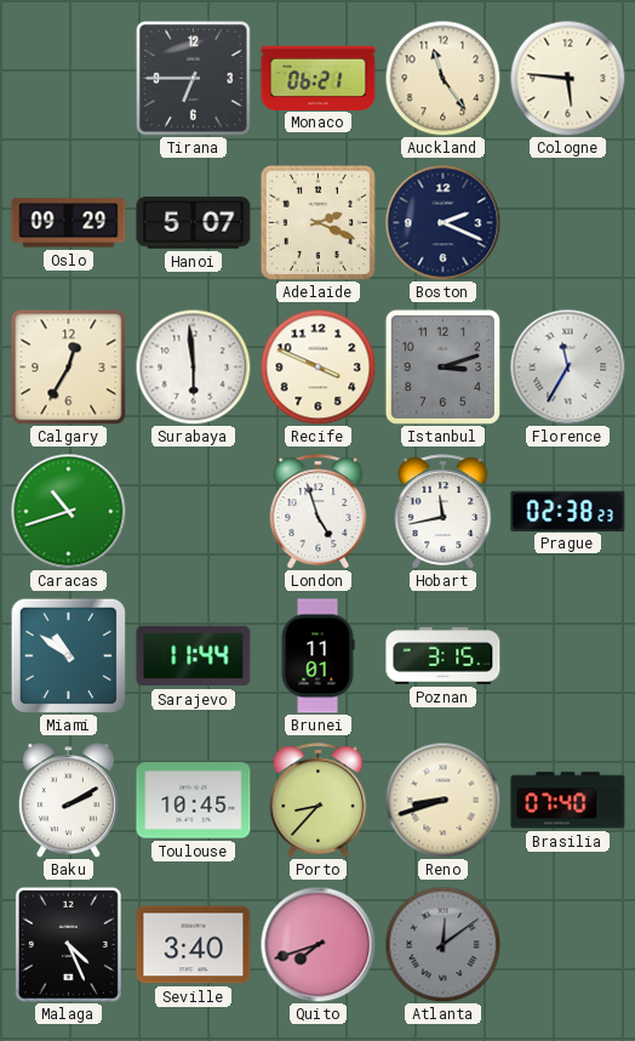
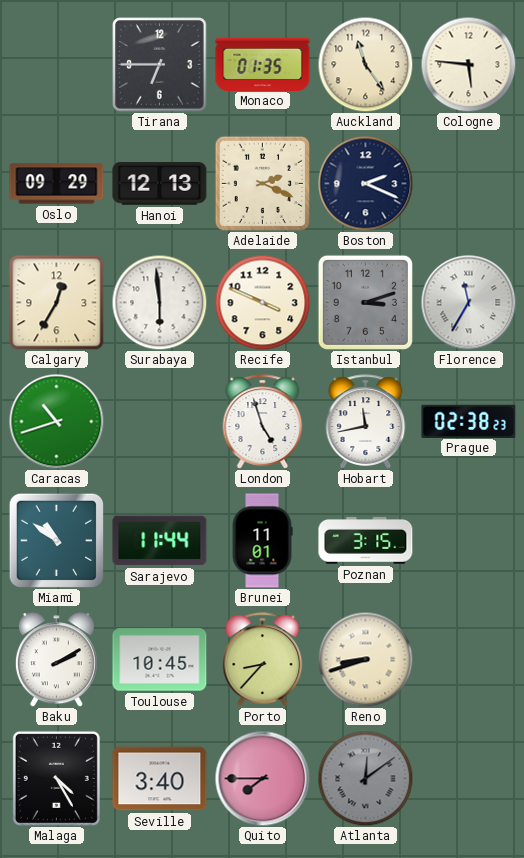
Monaco: 06:21 -> 01:35 (263, 64)
Hanoi: 5:07 -> 12:13 (160, 184)
Brasilia: 07:40 -> none (568, 801)
Malaga: 4:26 -> 4:25 (56, 778)
Quito: 7:42 -> 7:45 (262, 778)
